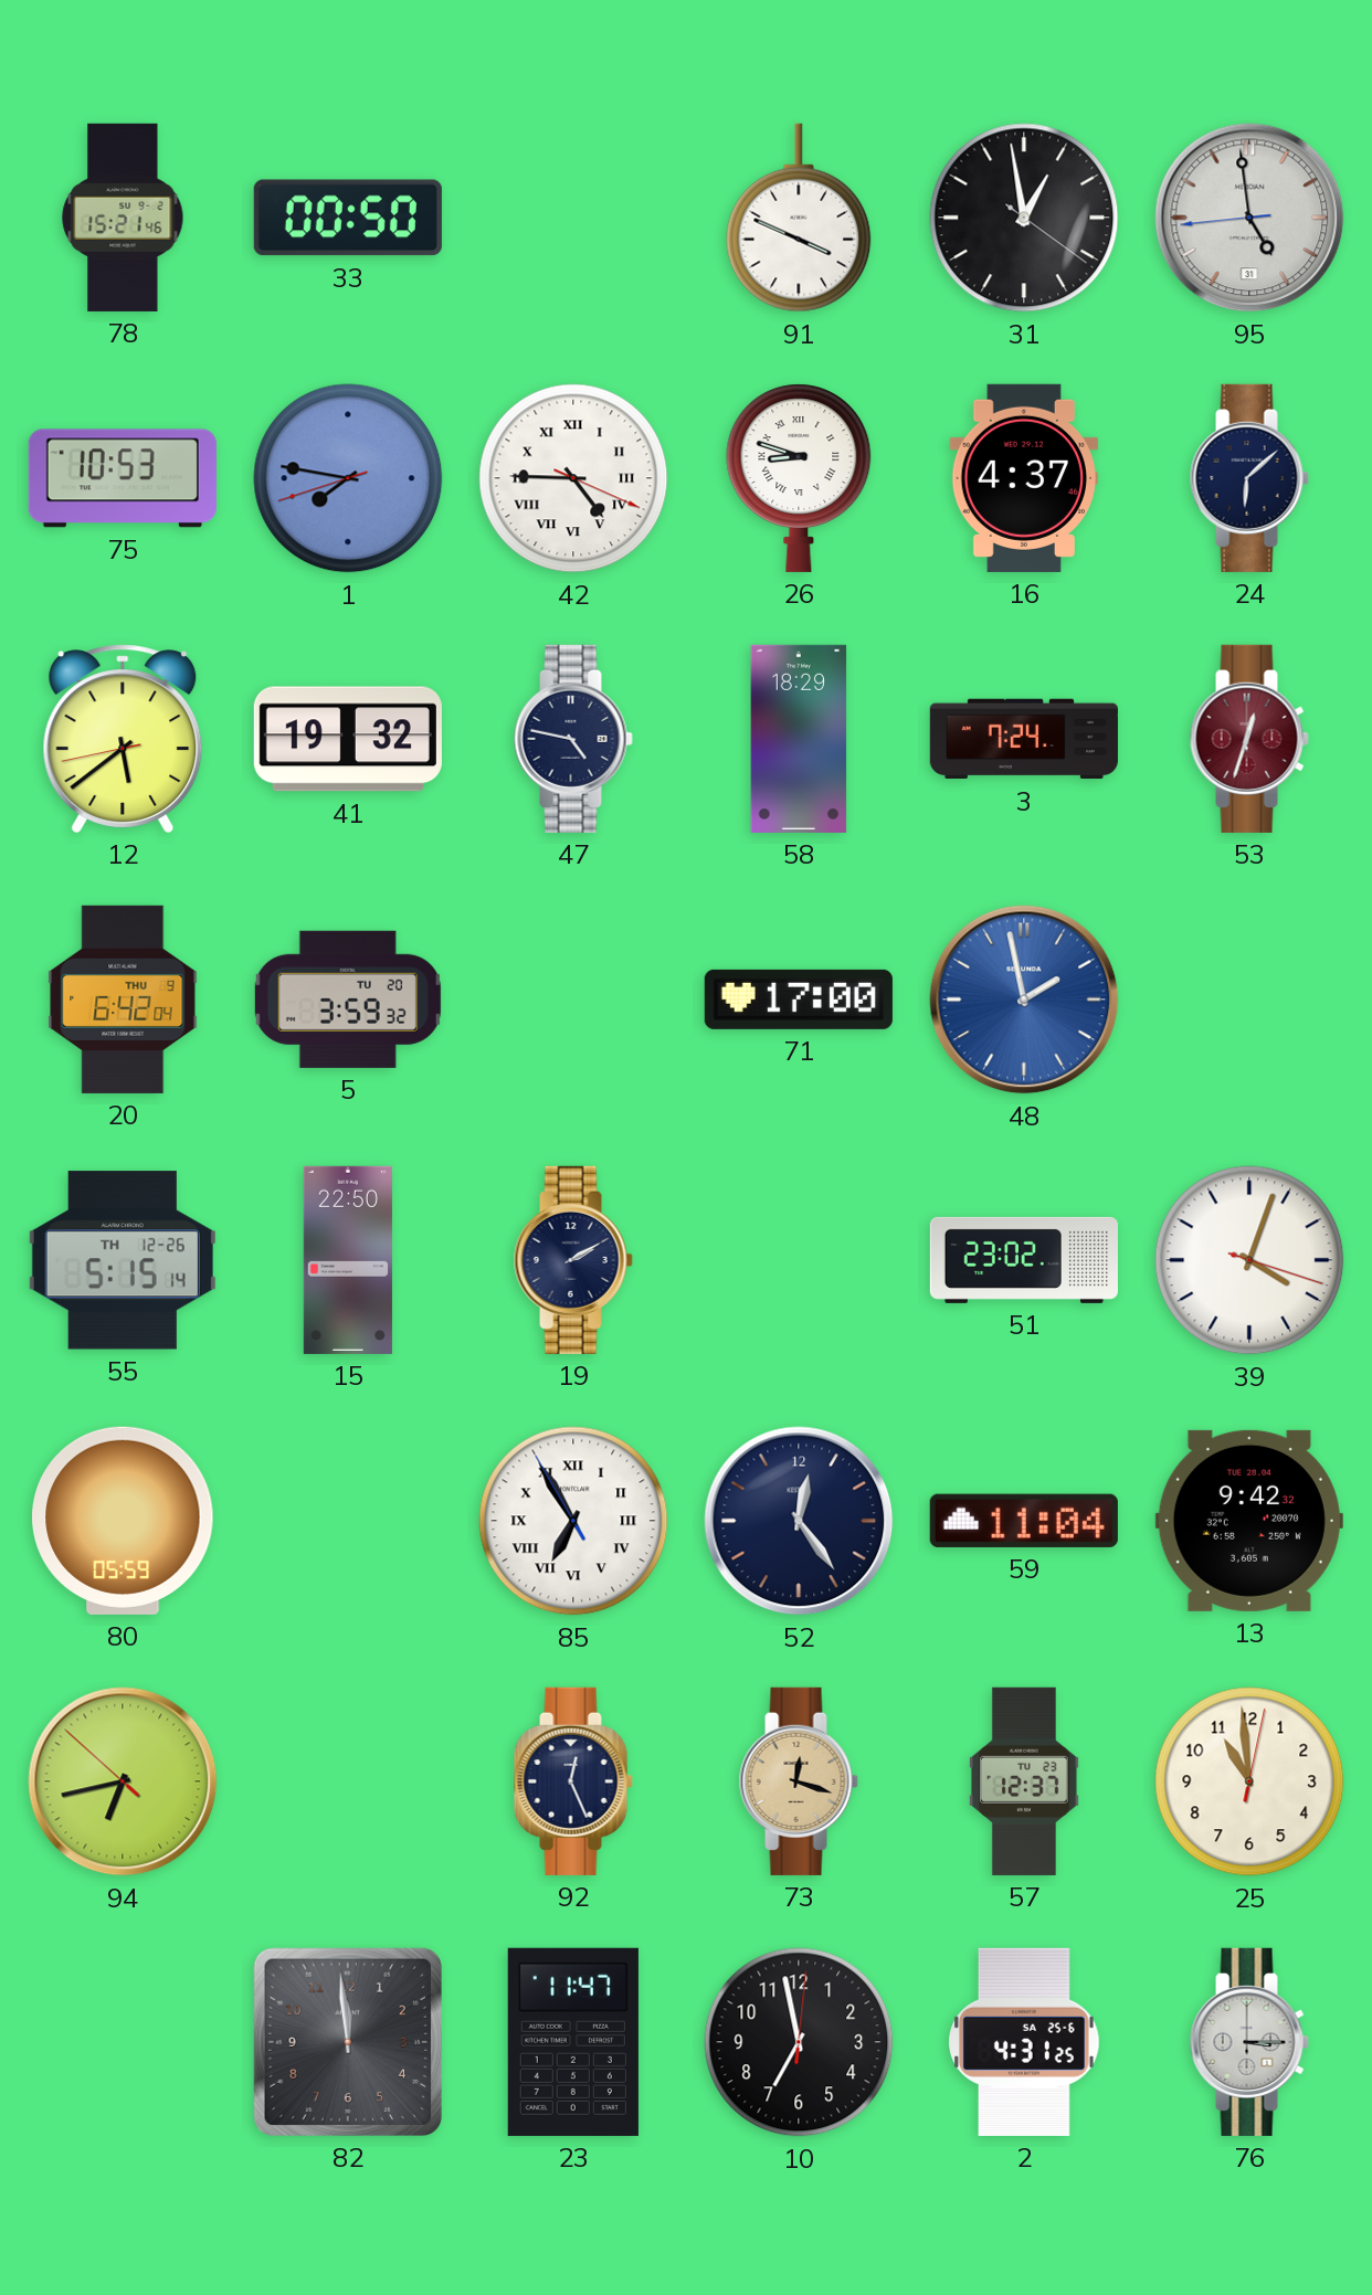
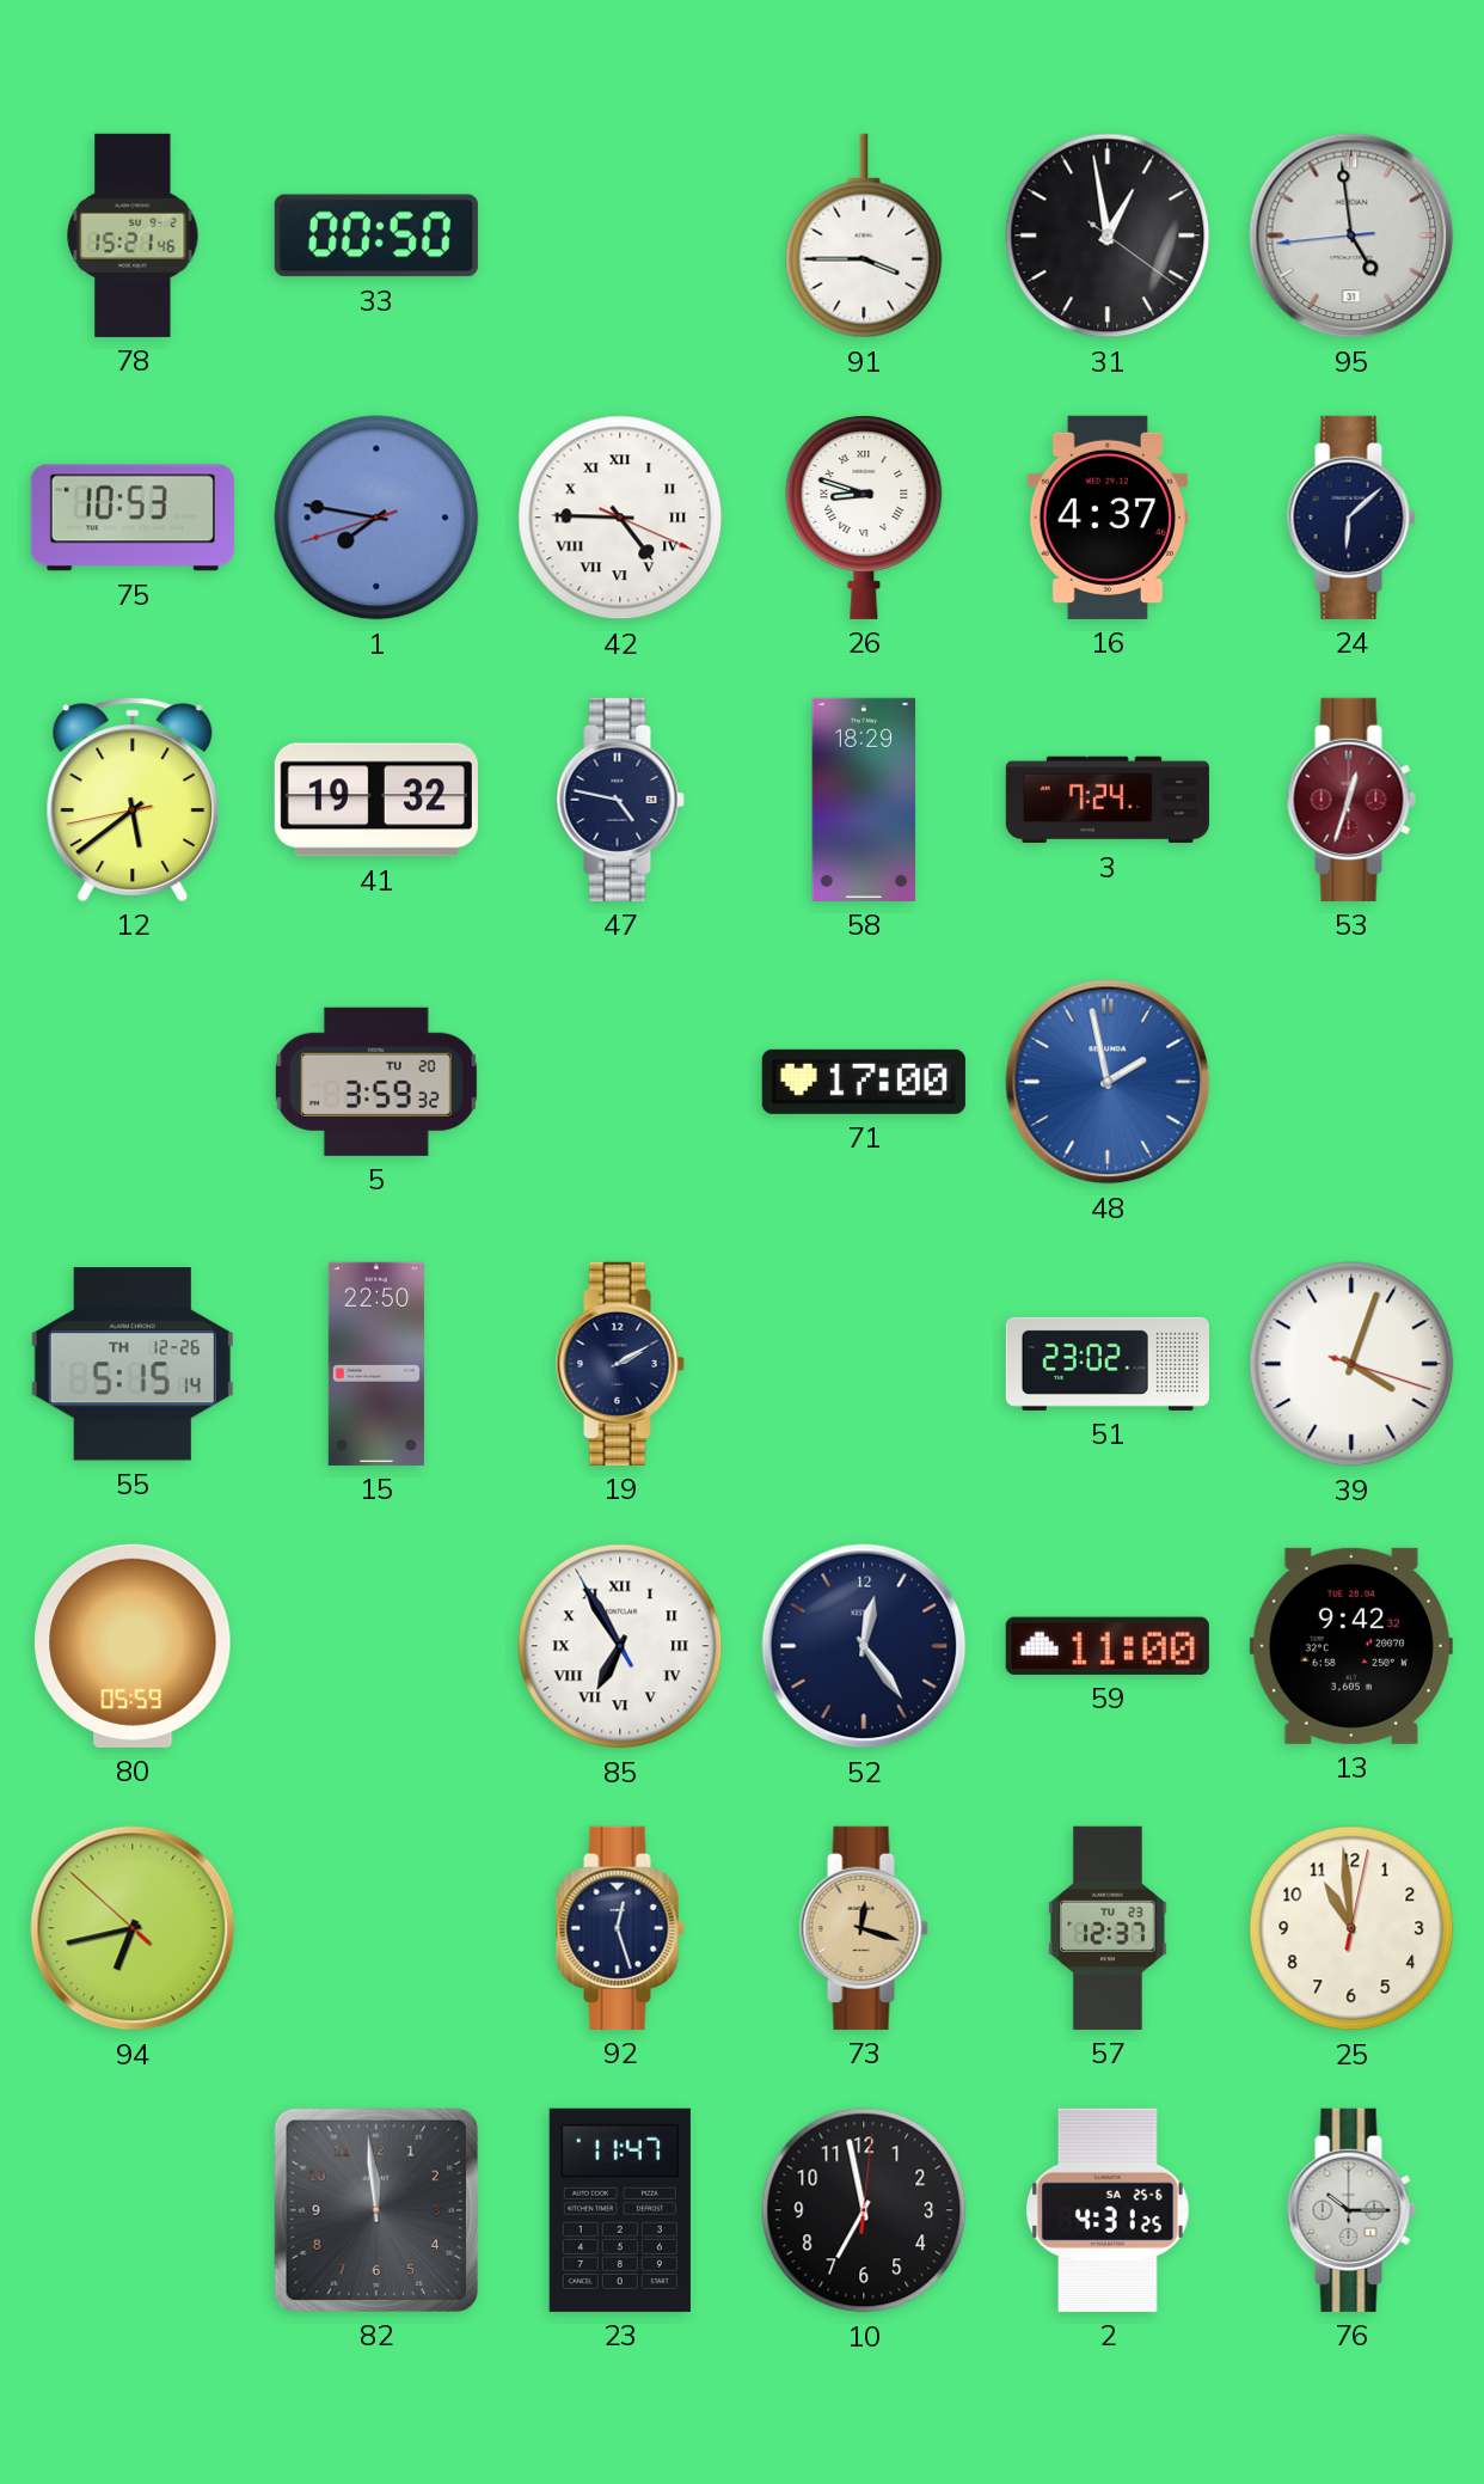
91: 3:49 -> 3:45 (864, 235)
20: 6:42 -> none (123, 1000)
59: 11:04 -> 11:00 (1108, 1646)
92: 12:26 -> 12:27 (620, 1928)
76: 3:15 -> 10:15 (1351, 2210)
